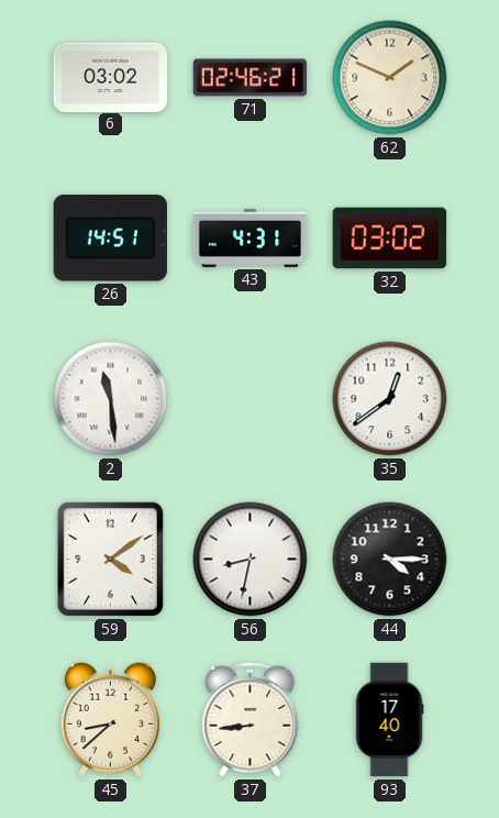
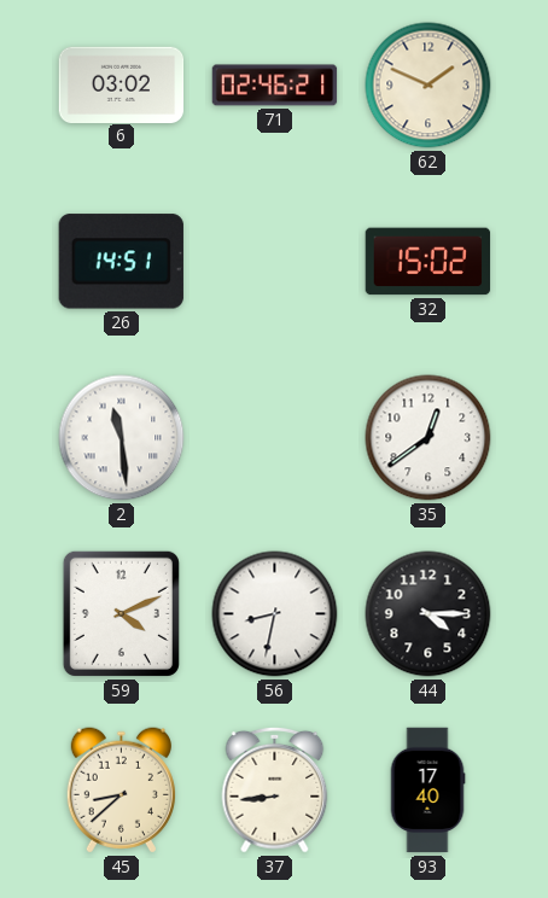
43: 4:31 -> none (251, 237)
32: 03:02 -> 15:02 (429, 262)
59: 4:09 -> 4:11 (121, 613)
